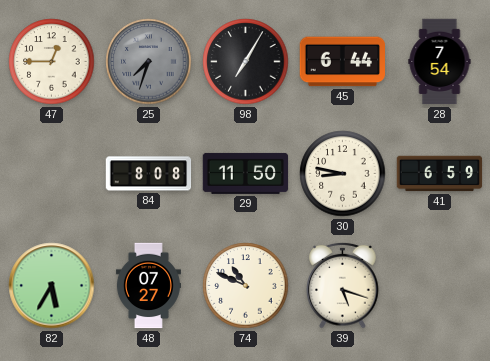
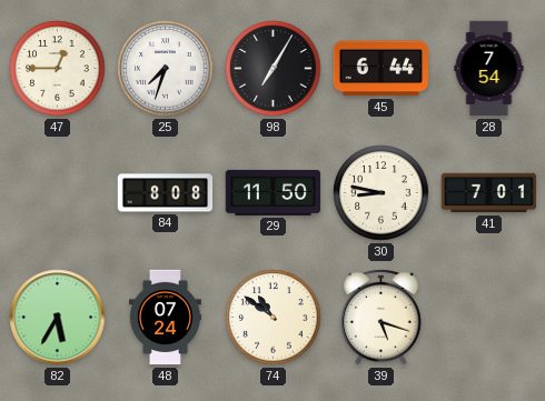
25 dial: grey -> white (166, 69)
41: 6:59 -> 7:01 (489, 193)
48: 07:27 -> 07:24 (165, 318)
74: 10:49 -> 10:51 (274, 318)
